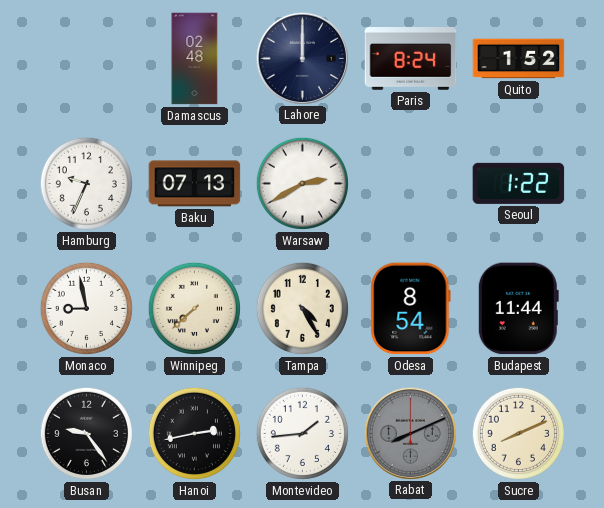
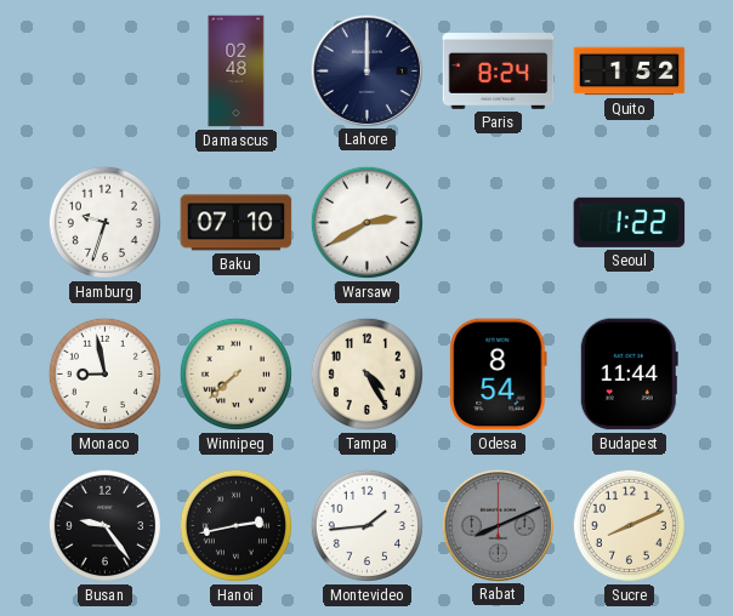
Hamburg: 9:34 -> 9:33 (104, 222)
Baku: 07:13 -> 07:10 (237, 223)
